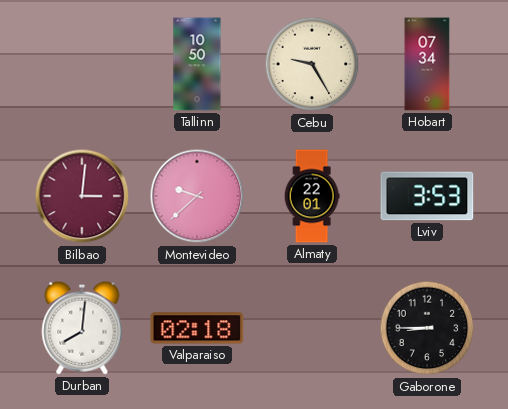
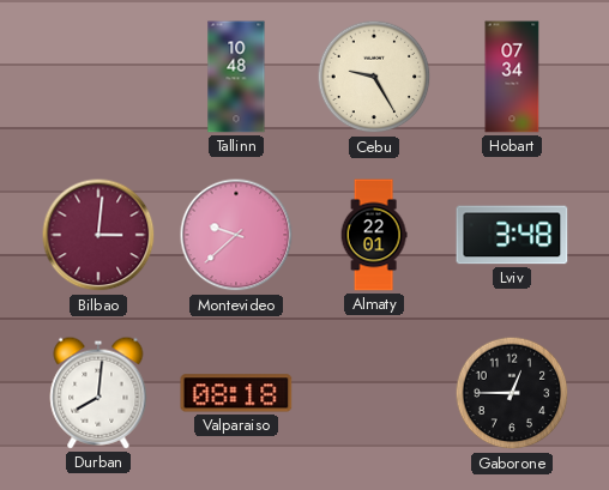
Tallinn: 10:50 -> 10:48 (236, 77)
Lviv: 3:53 -> 3:48 (512, 235)
Valparaiso: 02:18 -> 08:18 (236, 393)
Gaborone: 8:45 -> 12:45 (512, 393)
